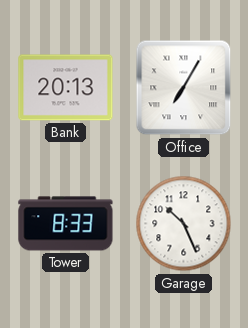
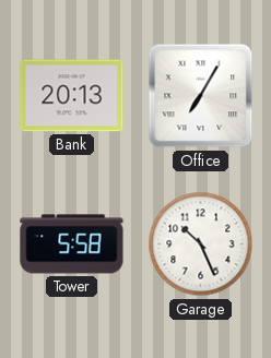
Tower: 8:33 -> 5:58 (72, 244)
